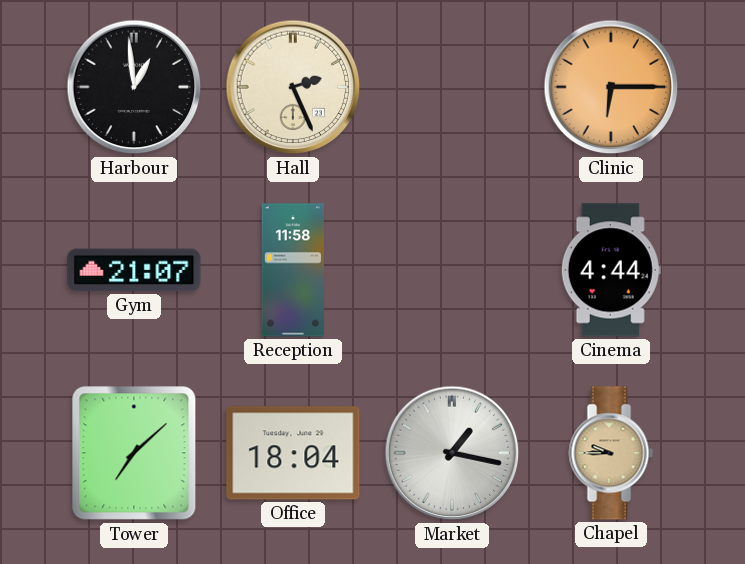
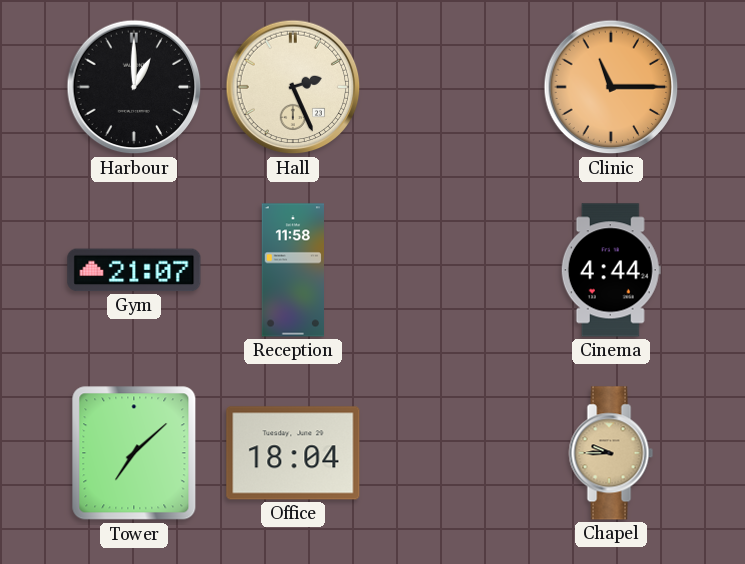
Harbour: 12:59 -> 1:00 (134, 87)
Clinic: 6:15 -> 11:15 (611, 87)
Market: 1:17 -> none (452, 453)
